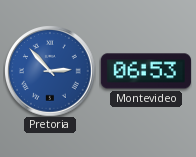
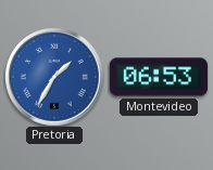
Pretoria: 2:53 -> 1:35 (54, 77)
